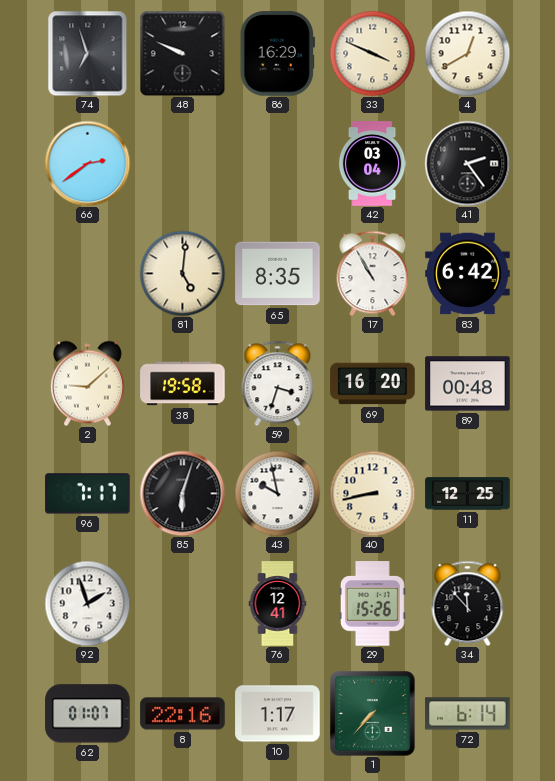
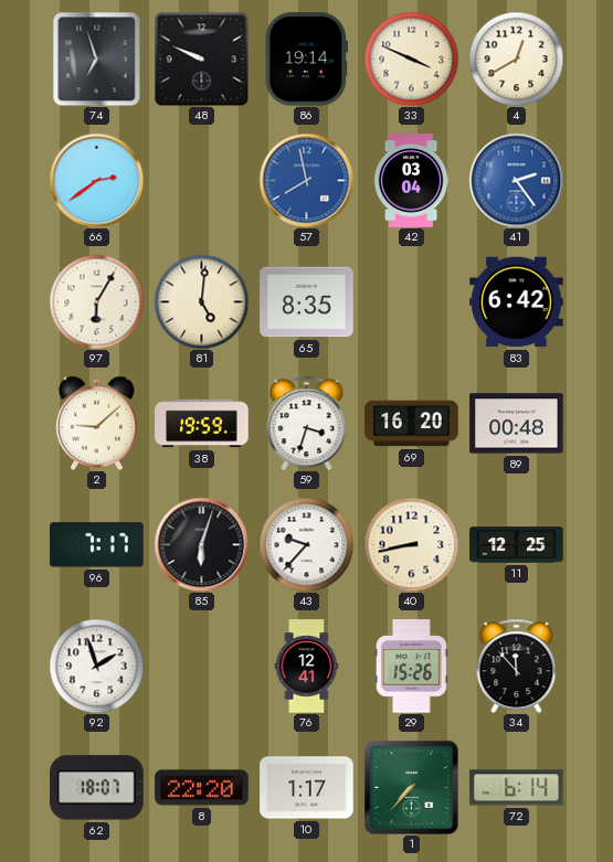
86: 16:29 -> 19:14 (307, 60)
57: none -> 7:58 (306, 180)
41 dial: black -> blue (516, 180)
97: none -> 6:05 (96, 301)
17: 10:55 -> none (373, 273)
38: 19:58 -> 19:59 (202, 424)
43: 9:58 -> 9:37 (306, 544)
62: 01:07 -> 18:07 (97, 788)
8: 22:16 -> 22:20 (202, 788)
